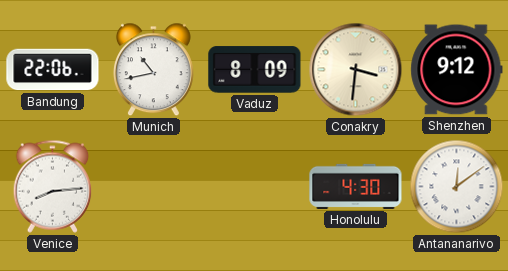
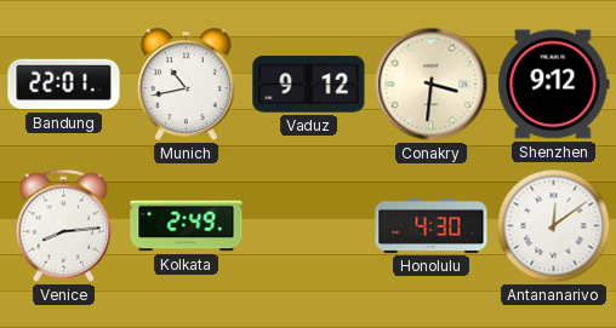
Bandung: 22:06 -> 22:01 (64, 85)
Vaduz: 8:09 -> 9:12 (309, 85)
Kolkata: none -> 2:49 (187, 226)
